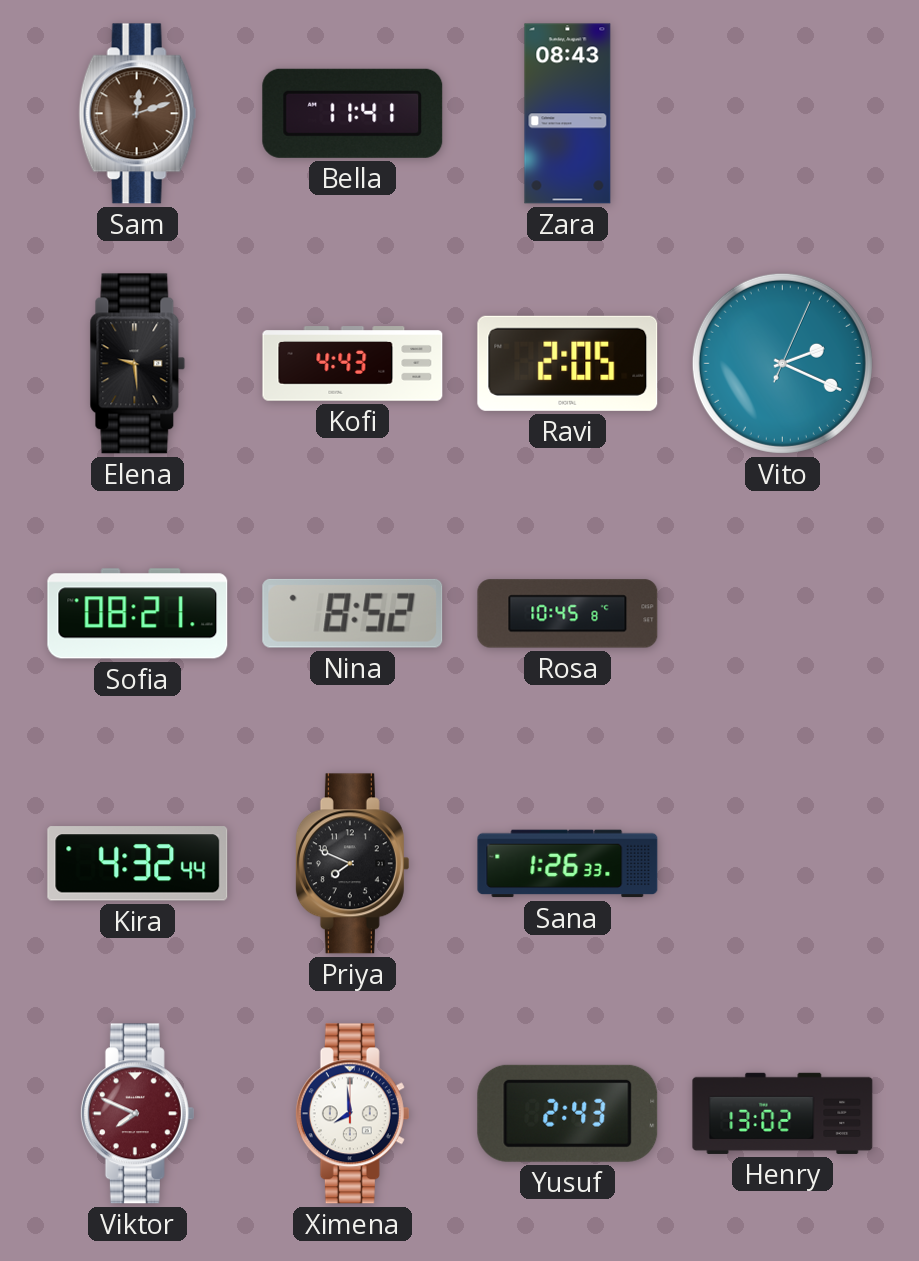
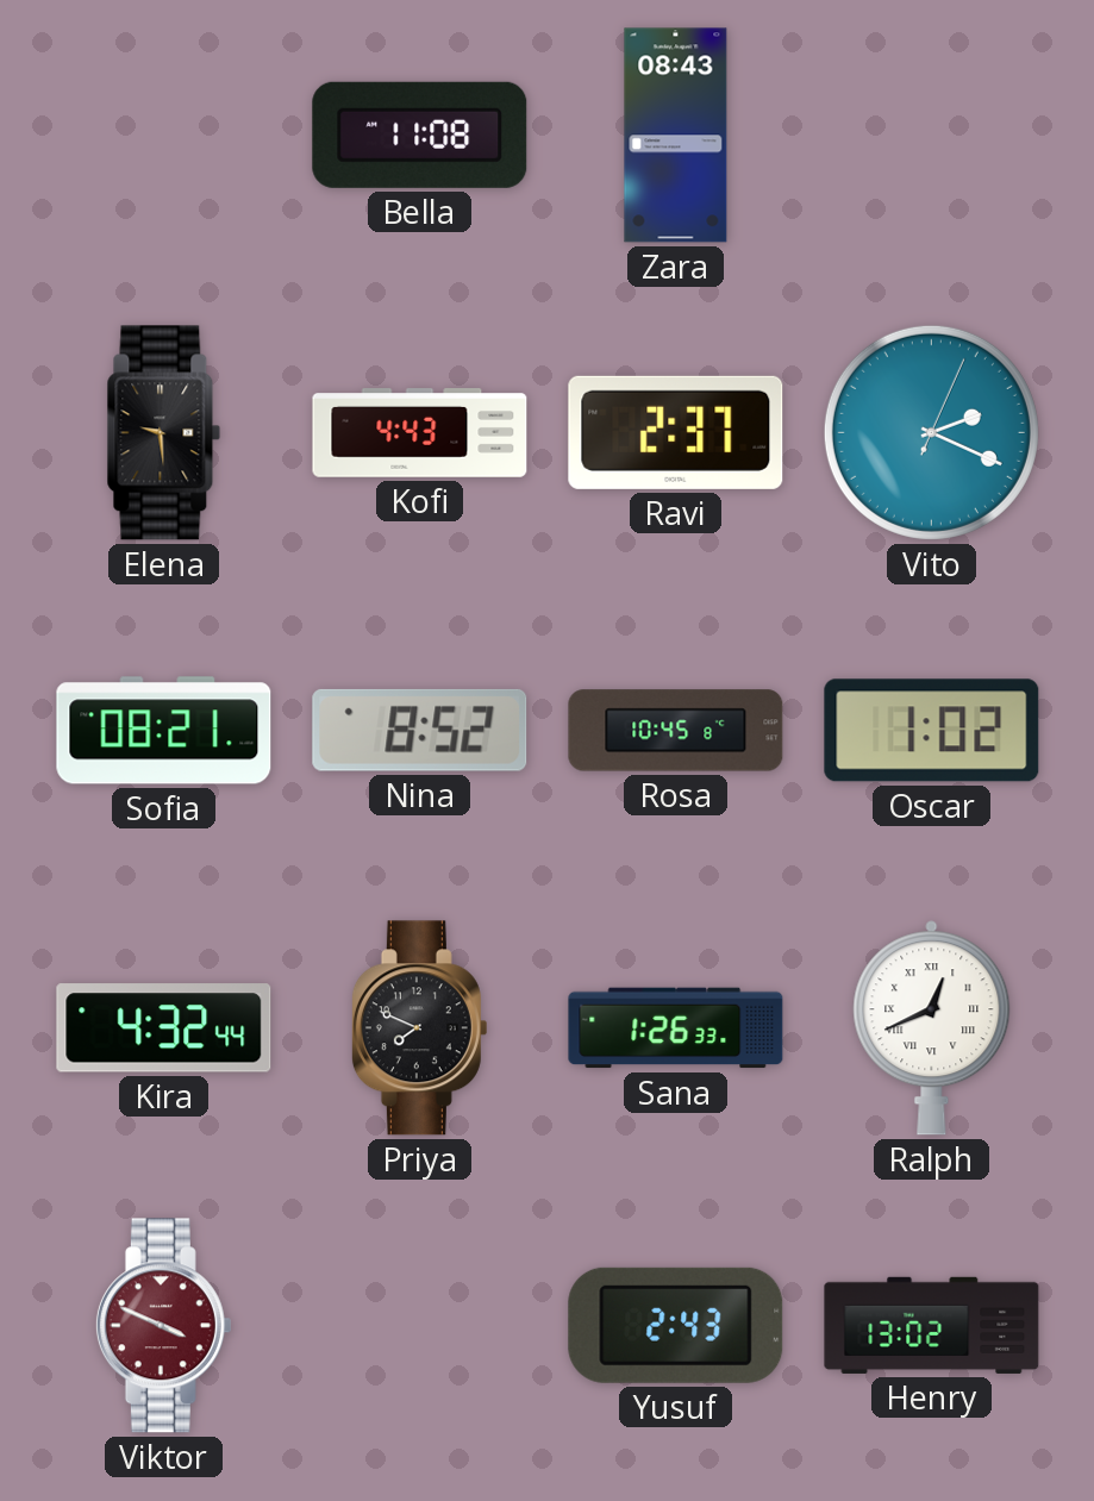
Sam: 12:12 -> none (138, 114)
Bella: 11:41 -> 11:08 (420, 135)
Ravi: 2:05 -> 2:37 (676, 432)
Oscar: none -> 1:02 (932, 731)
Ralph: none -> 12:41 (932, 1028)
Viktor: 7:49 -> 3:49 (163, 1326)
Ximena: 7:59 -> none (352, 1114)
